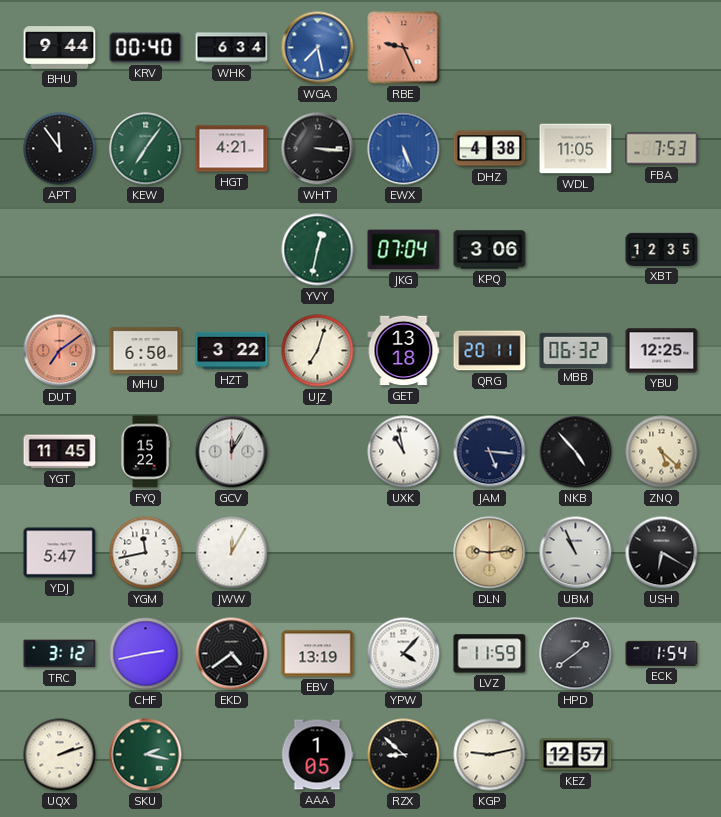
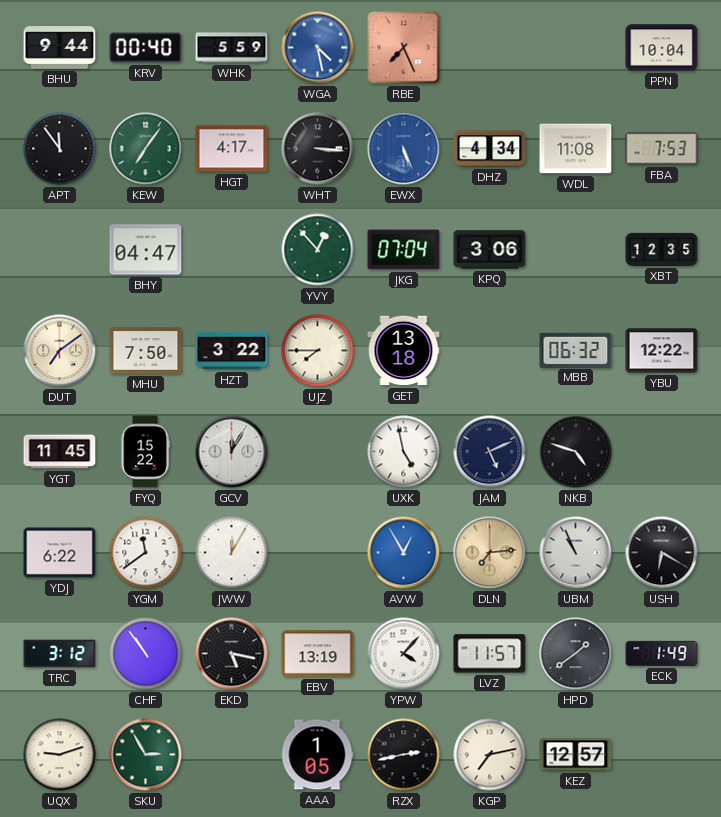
WHK: 6:34 -> 5:59 (232, 48)
WGA: 7:28 -> 4:28 (318, 48)
RBE: 9:26 -> 7:26 (404, 48)
PPN: none -> 10:04 (662, 48)
HGT: 4:21 -> 4:17 (232, 149)
DHZ: 4:38 -> 4:34 (490, 149)
WDL: 11:05 -> 11:08 (576, 149)
BHY: none -> 04:47 (146, 250)
YVY: 12:32 -> 12:53 (318, 250)
DUT dial: salmon -> cream (60, 351)
MHU: 6:50 -> 7:50 (146, 351)
UJZ: 7:03 -> 7:45 (318, 351)
QRG: 20:11 -> none (490, 351)
YBU: 12:25 -> 12:22 (662, 351)
UXK: 10:58 -> 4:58 (404, 452)
JAM: 5:16 -> 5:11 (490, 452)
NKB: 4:53 -> 4:48 (576, 452)
ZNQ: 5:22 -> none (662, 452)
YDJ: 5:47 -> 6:22 (60, 553)
YGM: 11:43 -> 11:39 (146, 553)
AVW: none -> 12:55 (404, 553)
DLN: 9:14 -> 7:14 (490, 553)
CHF: 2:43 -> 10:54 (146, 654)
EKD: 4:39 -> 5:17 (232, 654)
LVZ: 11:59 -> 11:57 (490, 654)
ECK: 1:54 -> 1:49 (662, 653)
UQX: 2:12 -> 9:12 (60, 755)
SKU: 2:17 -> 2:55 (146, 755)
RZX: 8:52 -> 2:43 (404, 755)
KGP: 9:13 -> 7:13 (490, 755)
